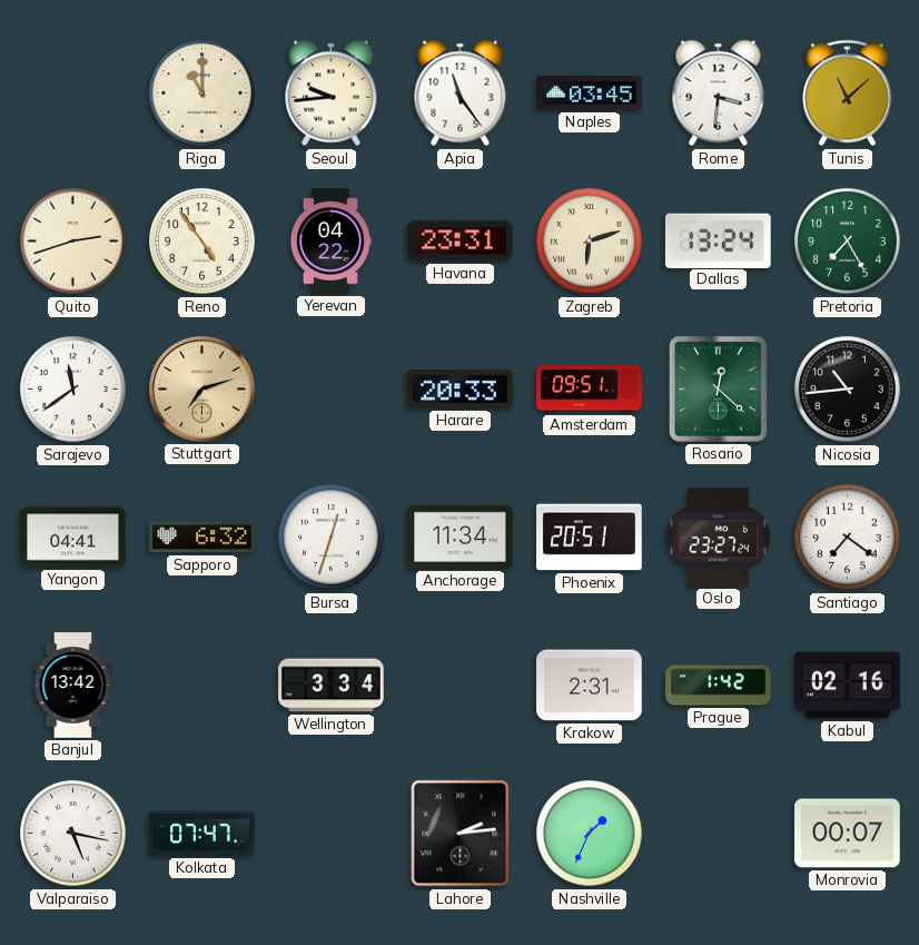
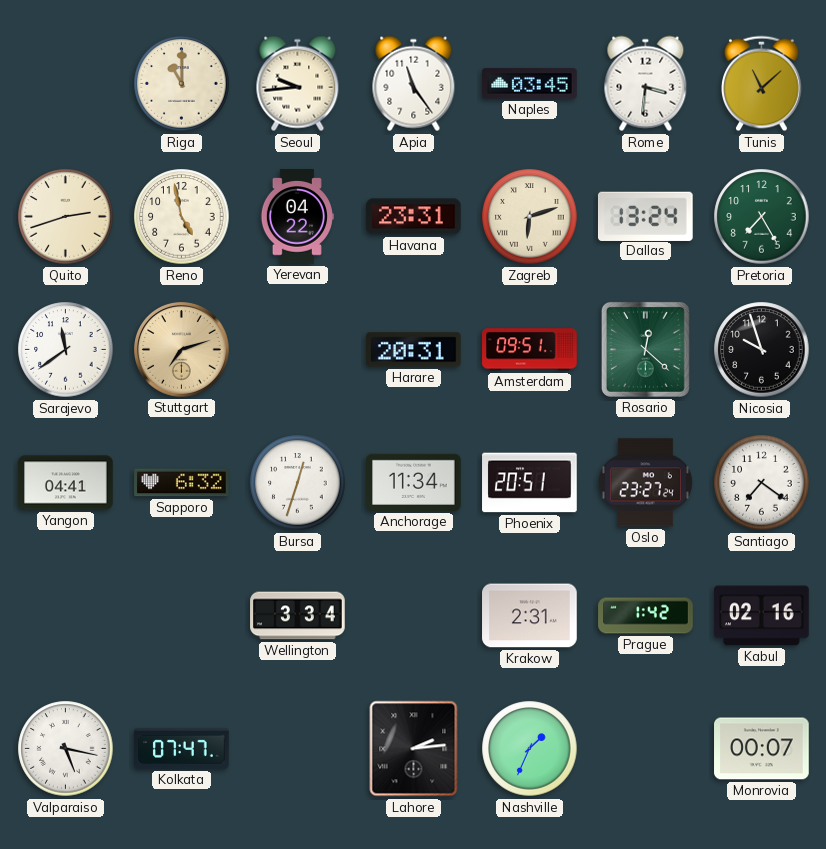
Reno: 4:54 -> 4:58 (182, 217)
Harare: 20:33 -> 20:31 (414, 350)
Nicosia: 10:44 -> 9:57 (762, 350)
Banjul: 13:42 -> none (73, 686)
